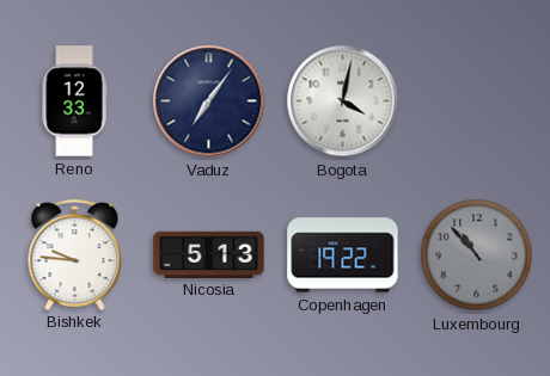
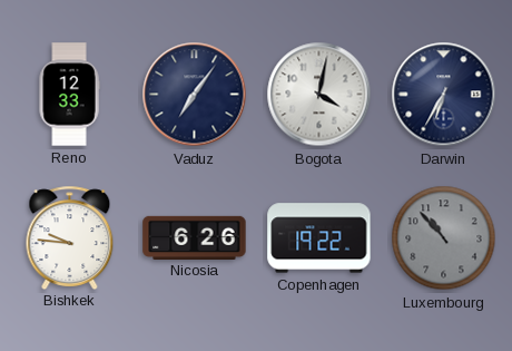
Darwin: none -> 6:35 (444, 95)
Nicosia: 5:13 -> 6:26 (195, 237)
